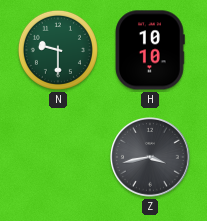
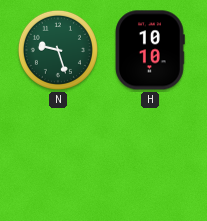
N: 9:30 -> 9:27 (58, 50)
Z: 3:43 -> none (151, 158)
